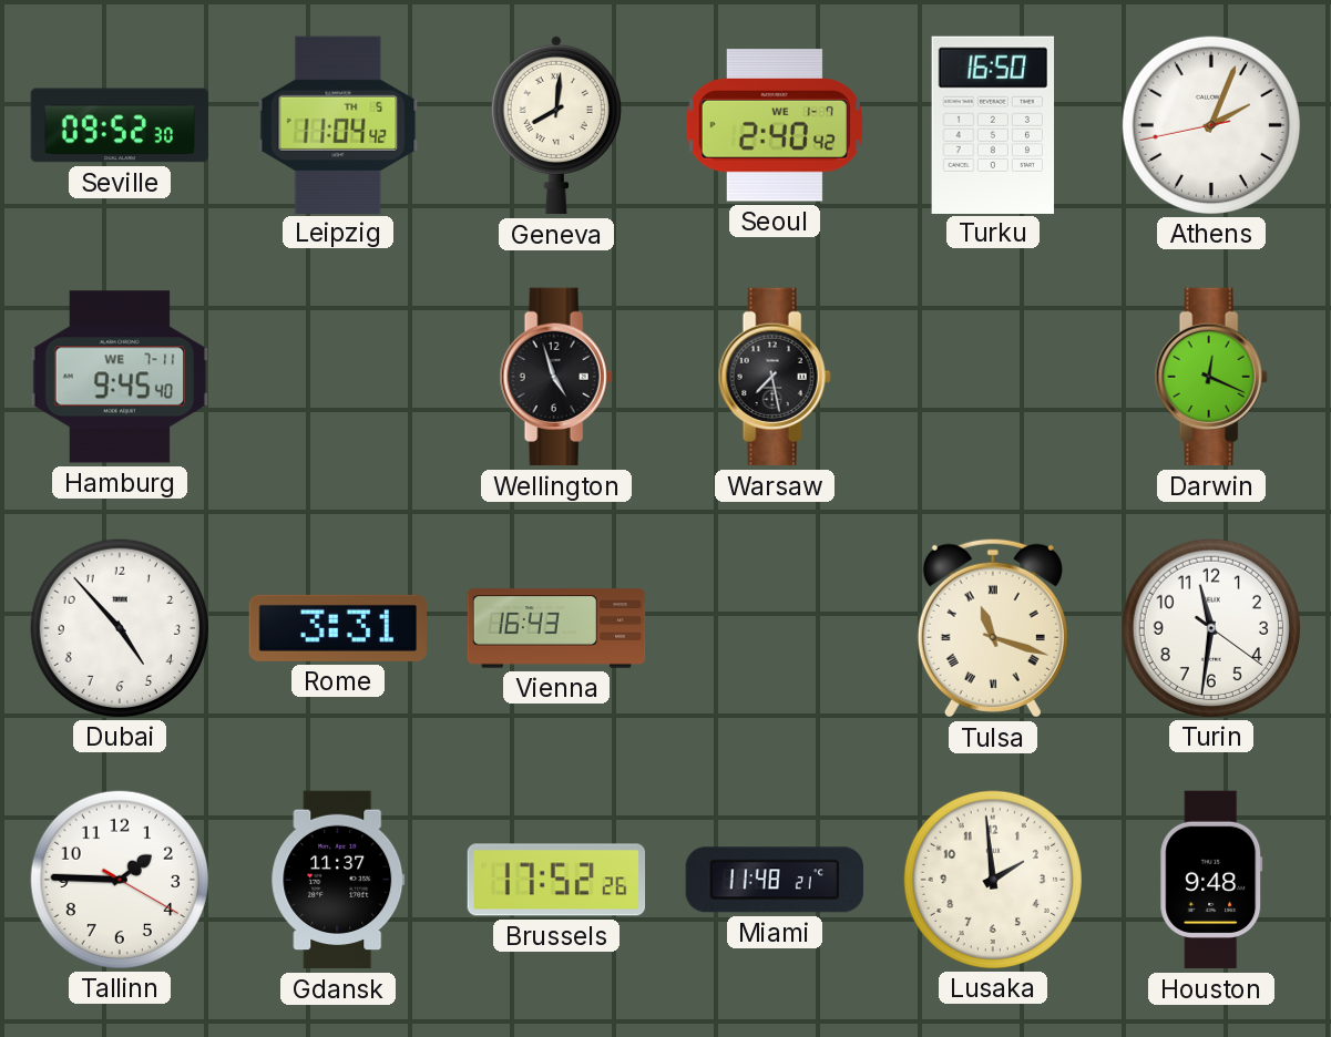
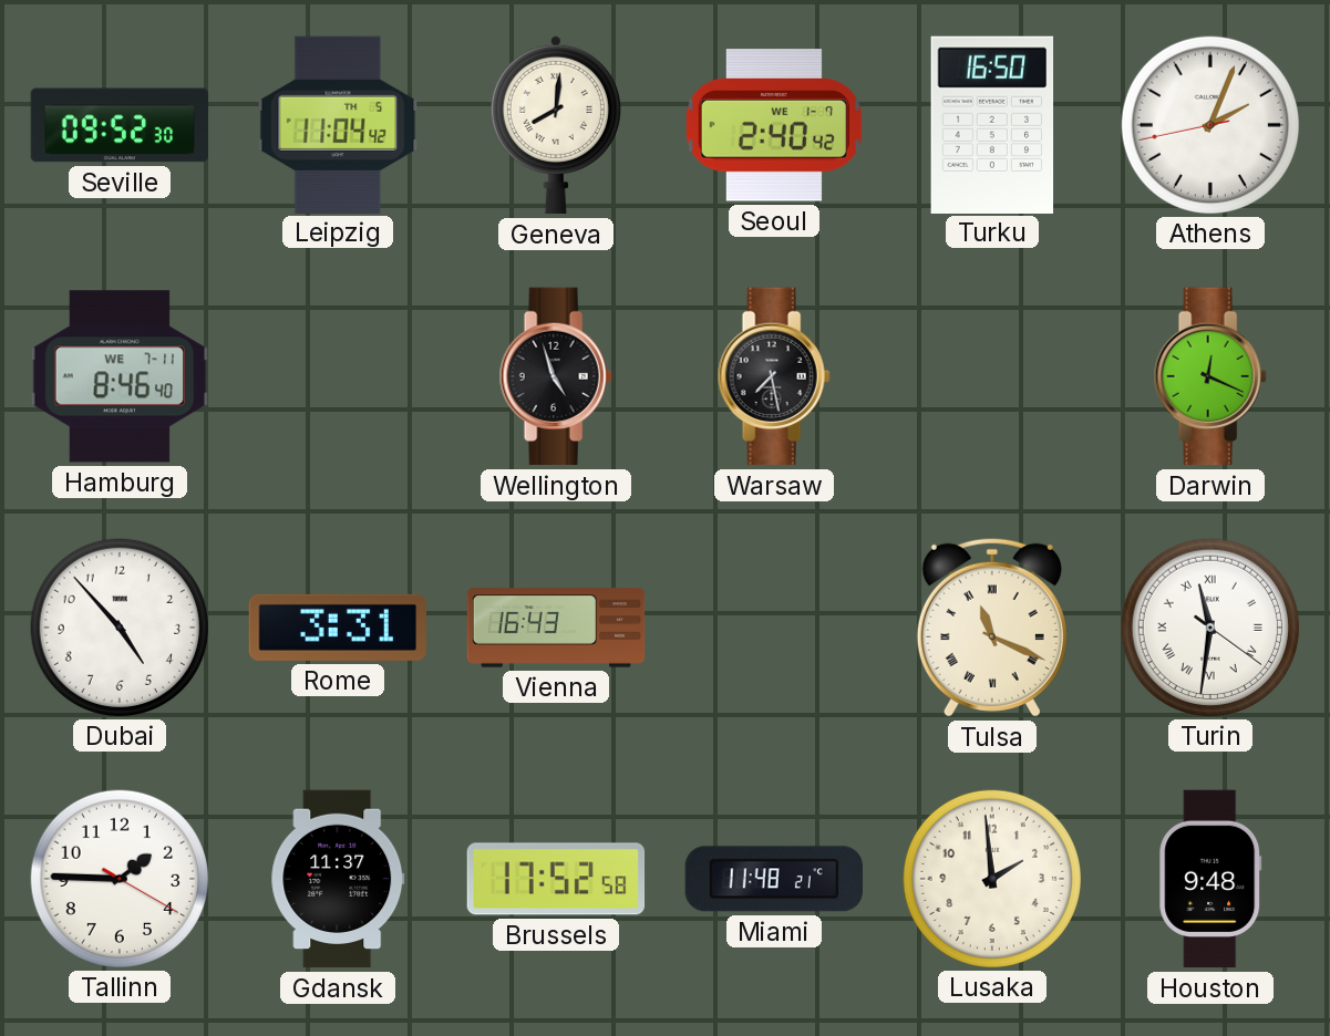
Hamburg: 9:45 -> 8:46 (120, 376)
Tulsa: 11:18 -> 11:19 (992, 628)
Turin numerals: Arabic -> Roman (1209, 626)
Brussels: 17:52:26 -> 17:52:58 (556, 879)
